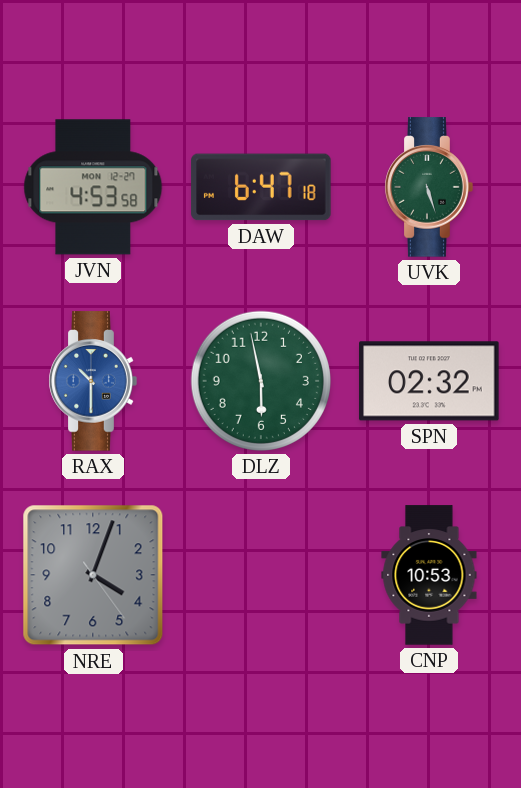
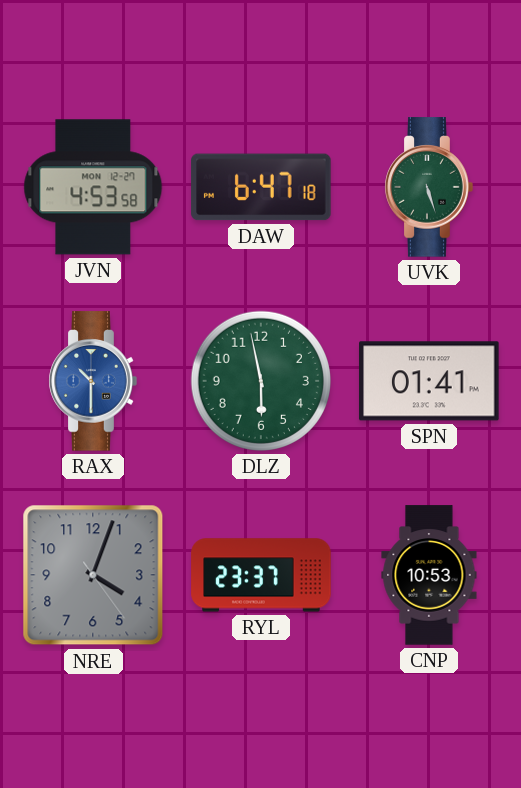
SPN: 02:32 -> 01:41 (429, 381)
RYL: none -> 23:37 (261, 575)
